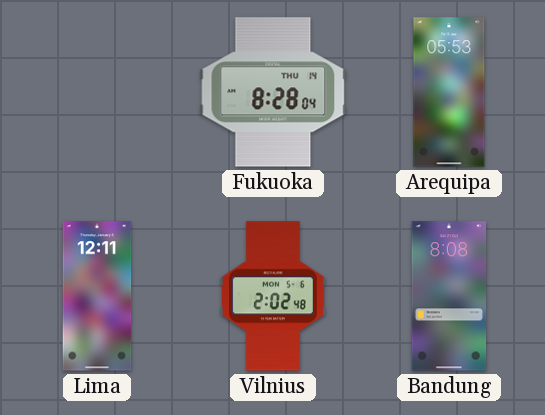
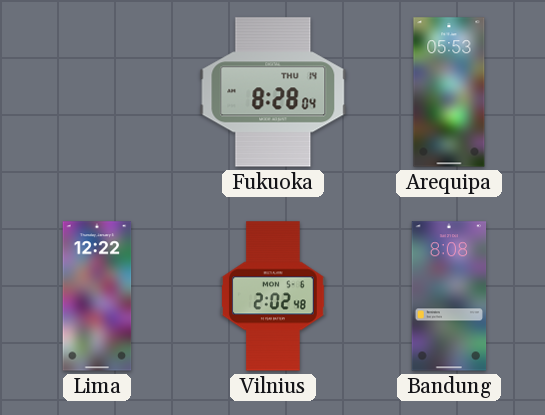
Lima: 12:11 -> 12:22 (97, 296)
